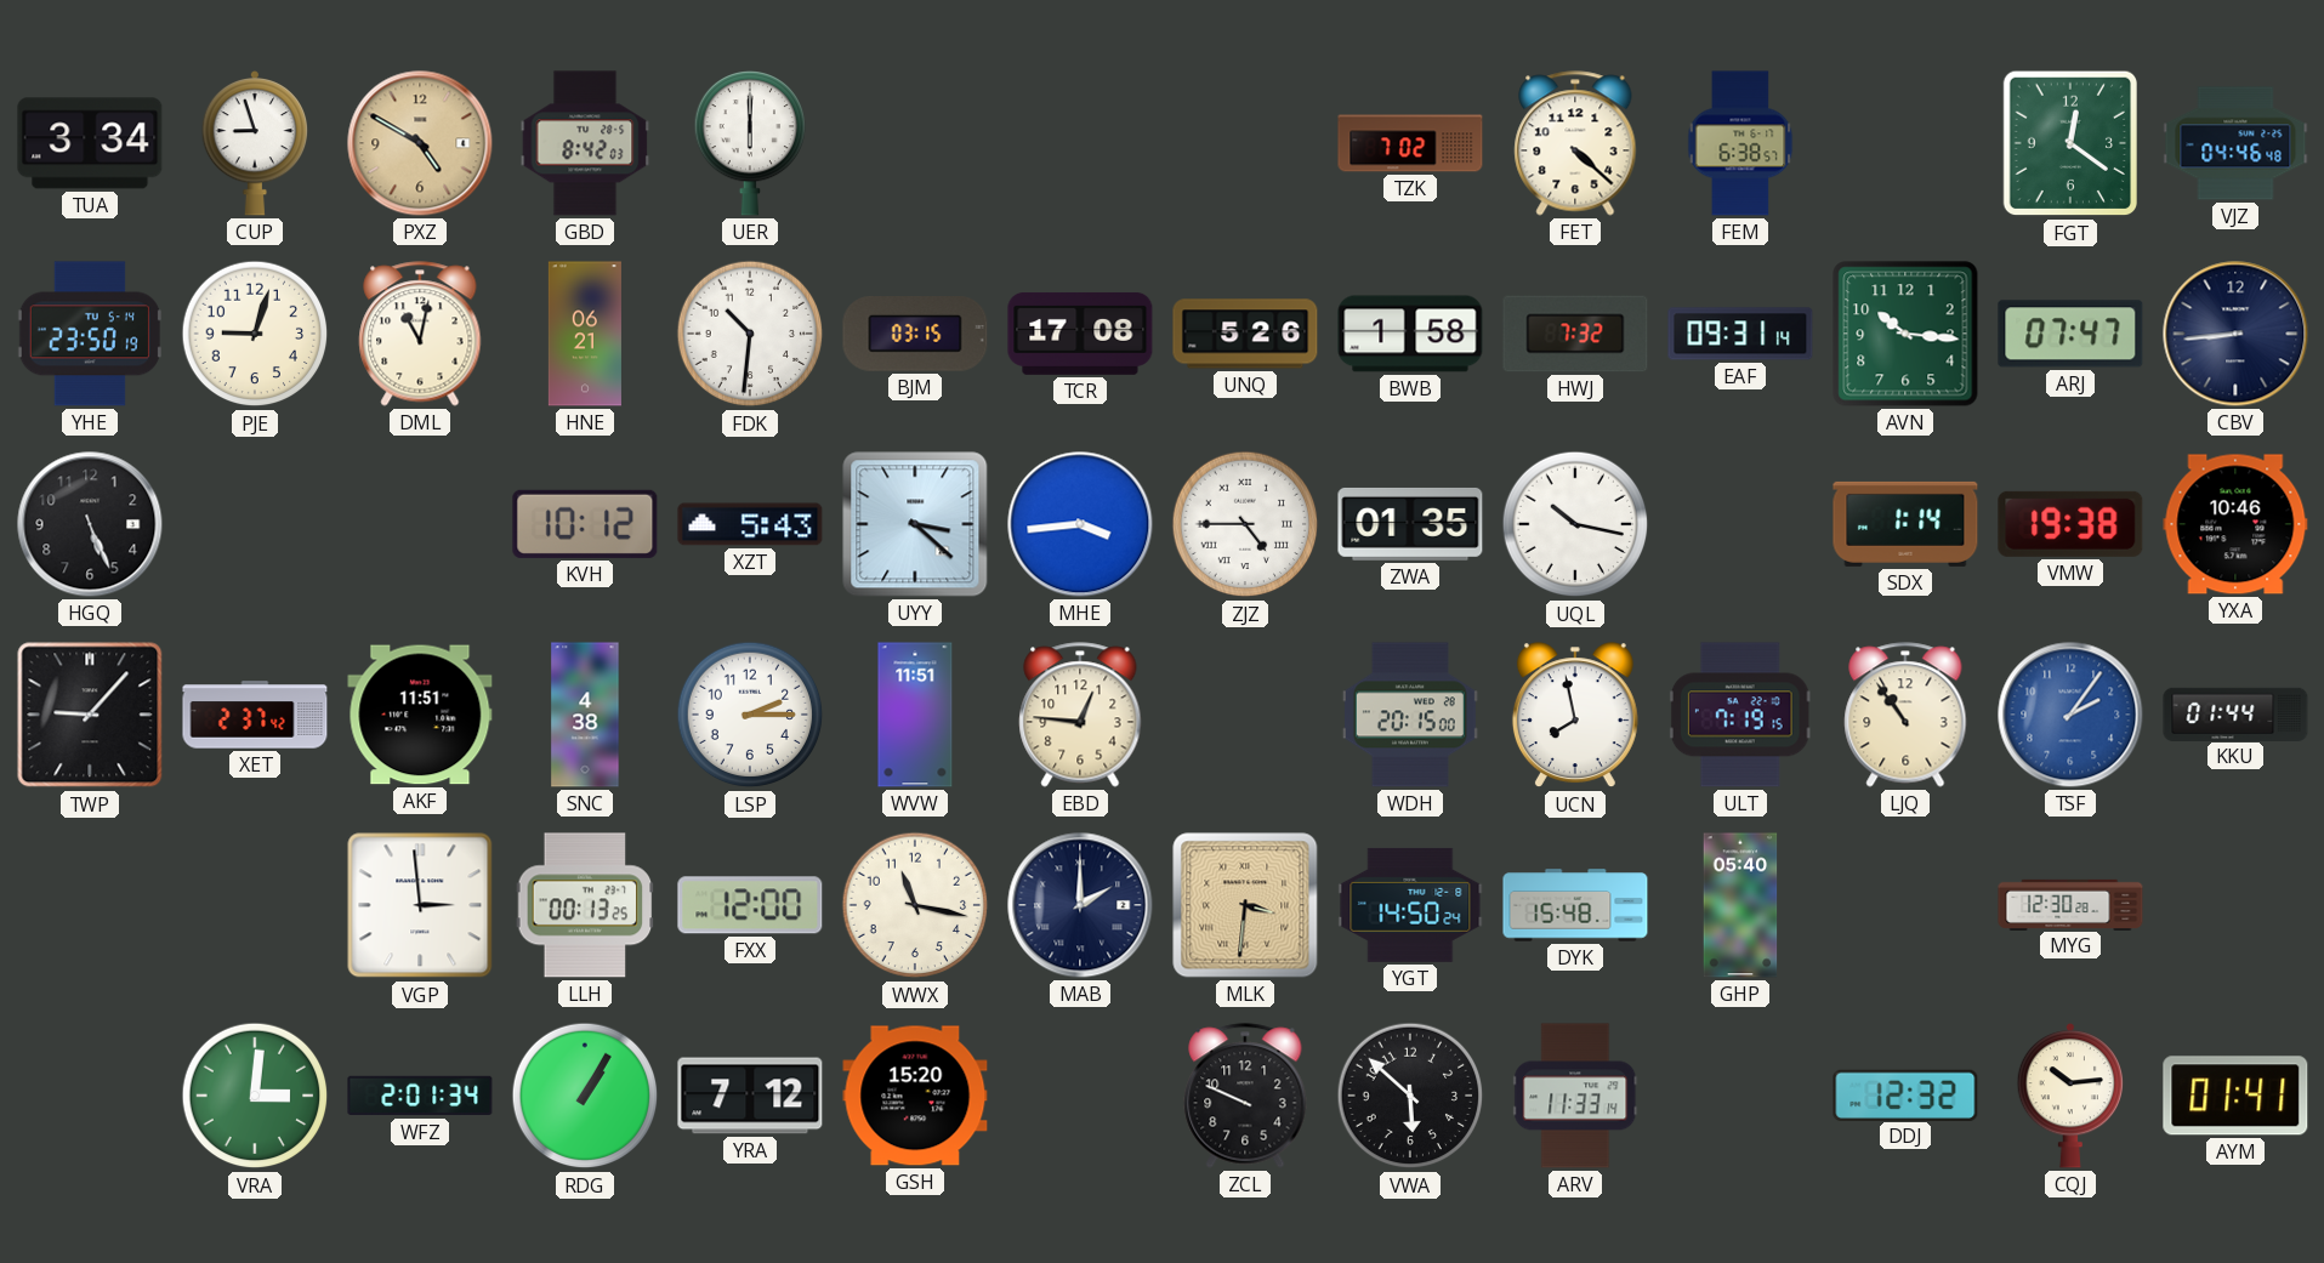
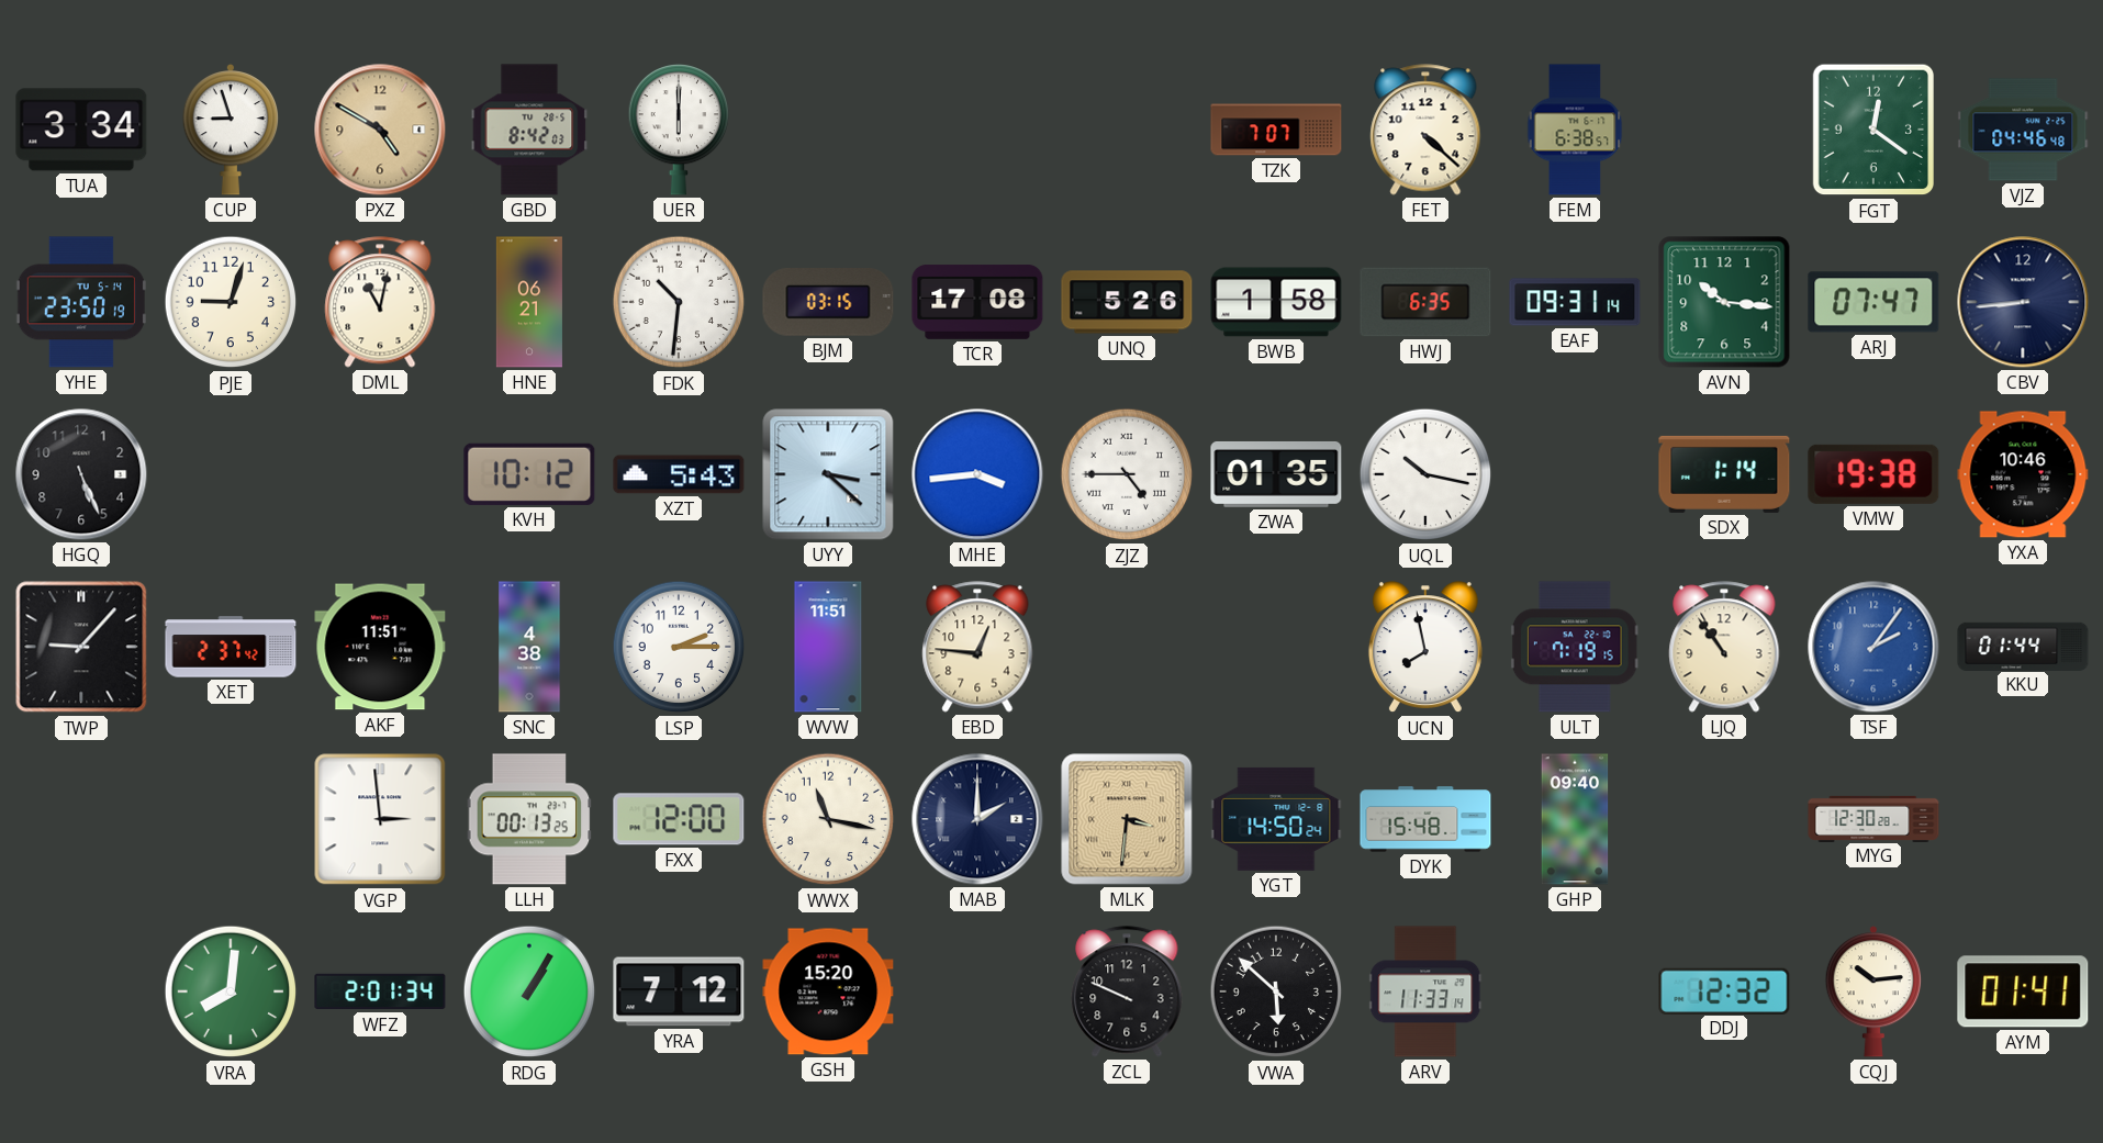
TZK: 7:02 -> 7:07 (1276, 130)
HWJ: 7:32 -> 6:35 (1425, 302)
WDH: 20:15 -> none (1410, 715)
GHP: 05:40 -> 09:40 (1575, 819)
VRA: 3:01 -> 8:01 (231, 991)
